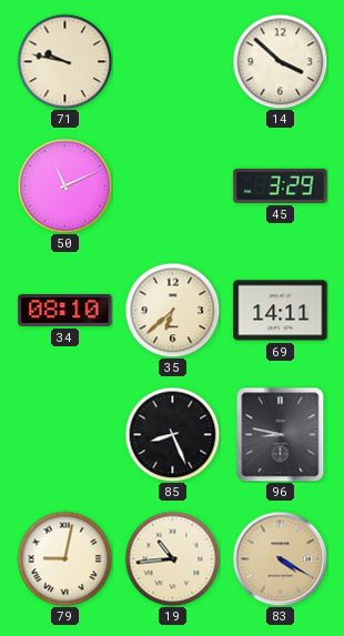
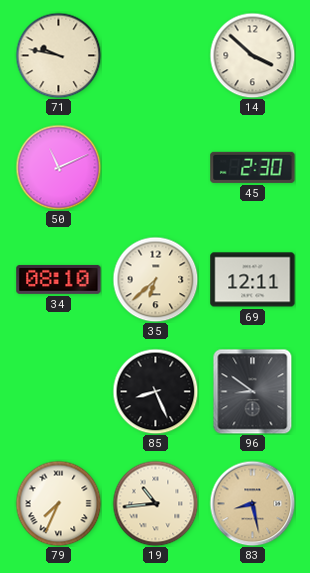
45: 3:29 -> 2:30 (253, 167)
69: 14:11 -> 12:11 (253, 280)
96: 8:47 -> 8:51 (253, 391)
79: 9:02 -> 7:34 (58, 503)
83: 4:20 -> 8:28 (252, 503)
